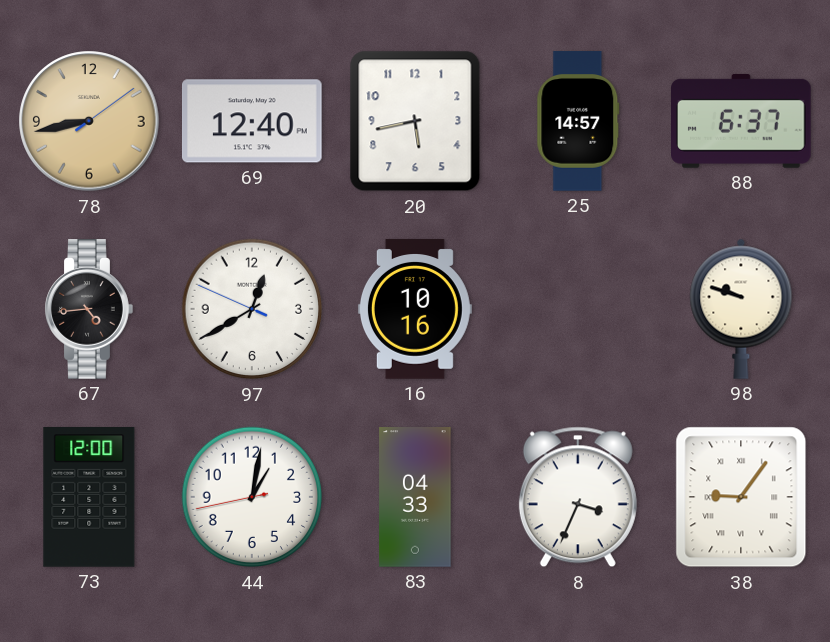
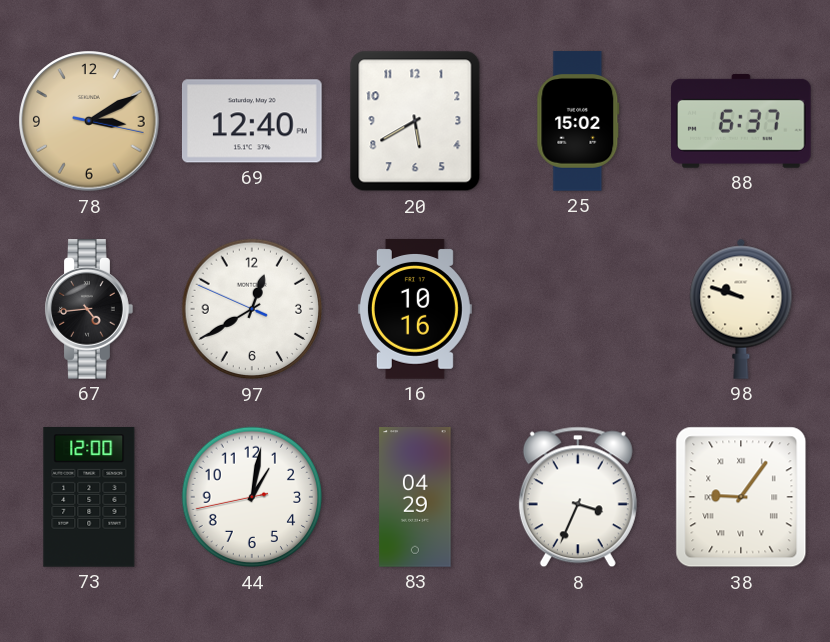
78: 8:43 -> 3:10 (89, 121)
20: 5:43 -> 5:40 (415, 121)
25: 14:57 -> 15:02 (578, 121)
83: 04:33 -> 04:29 (415, 497)
